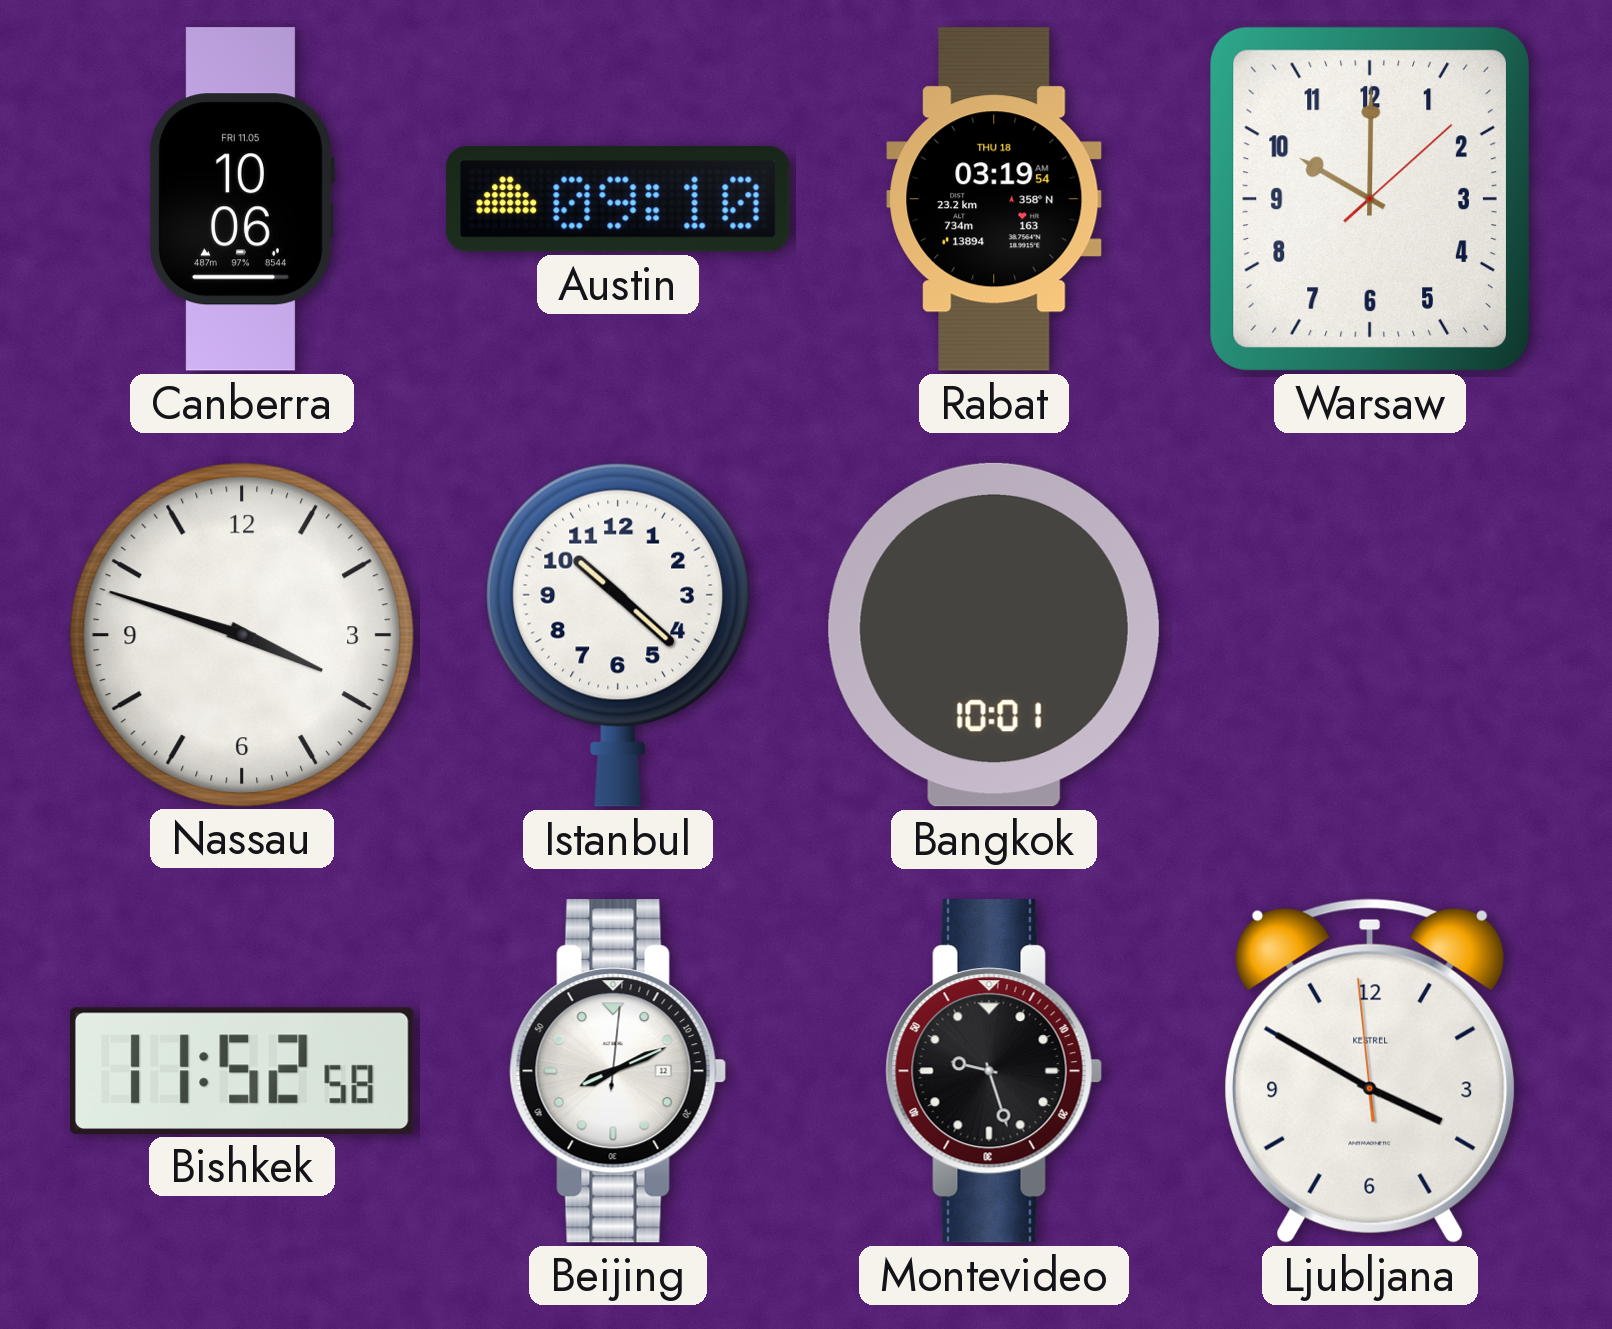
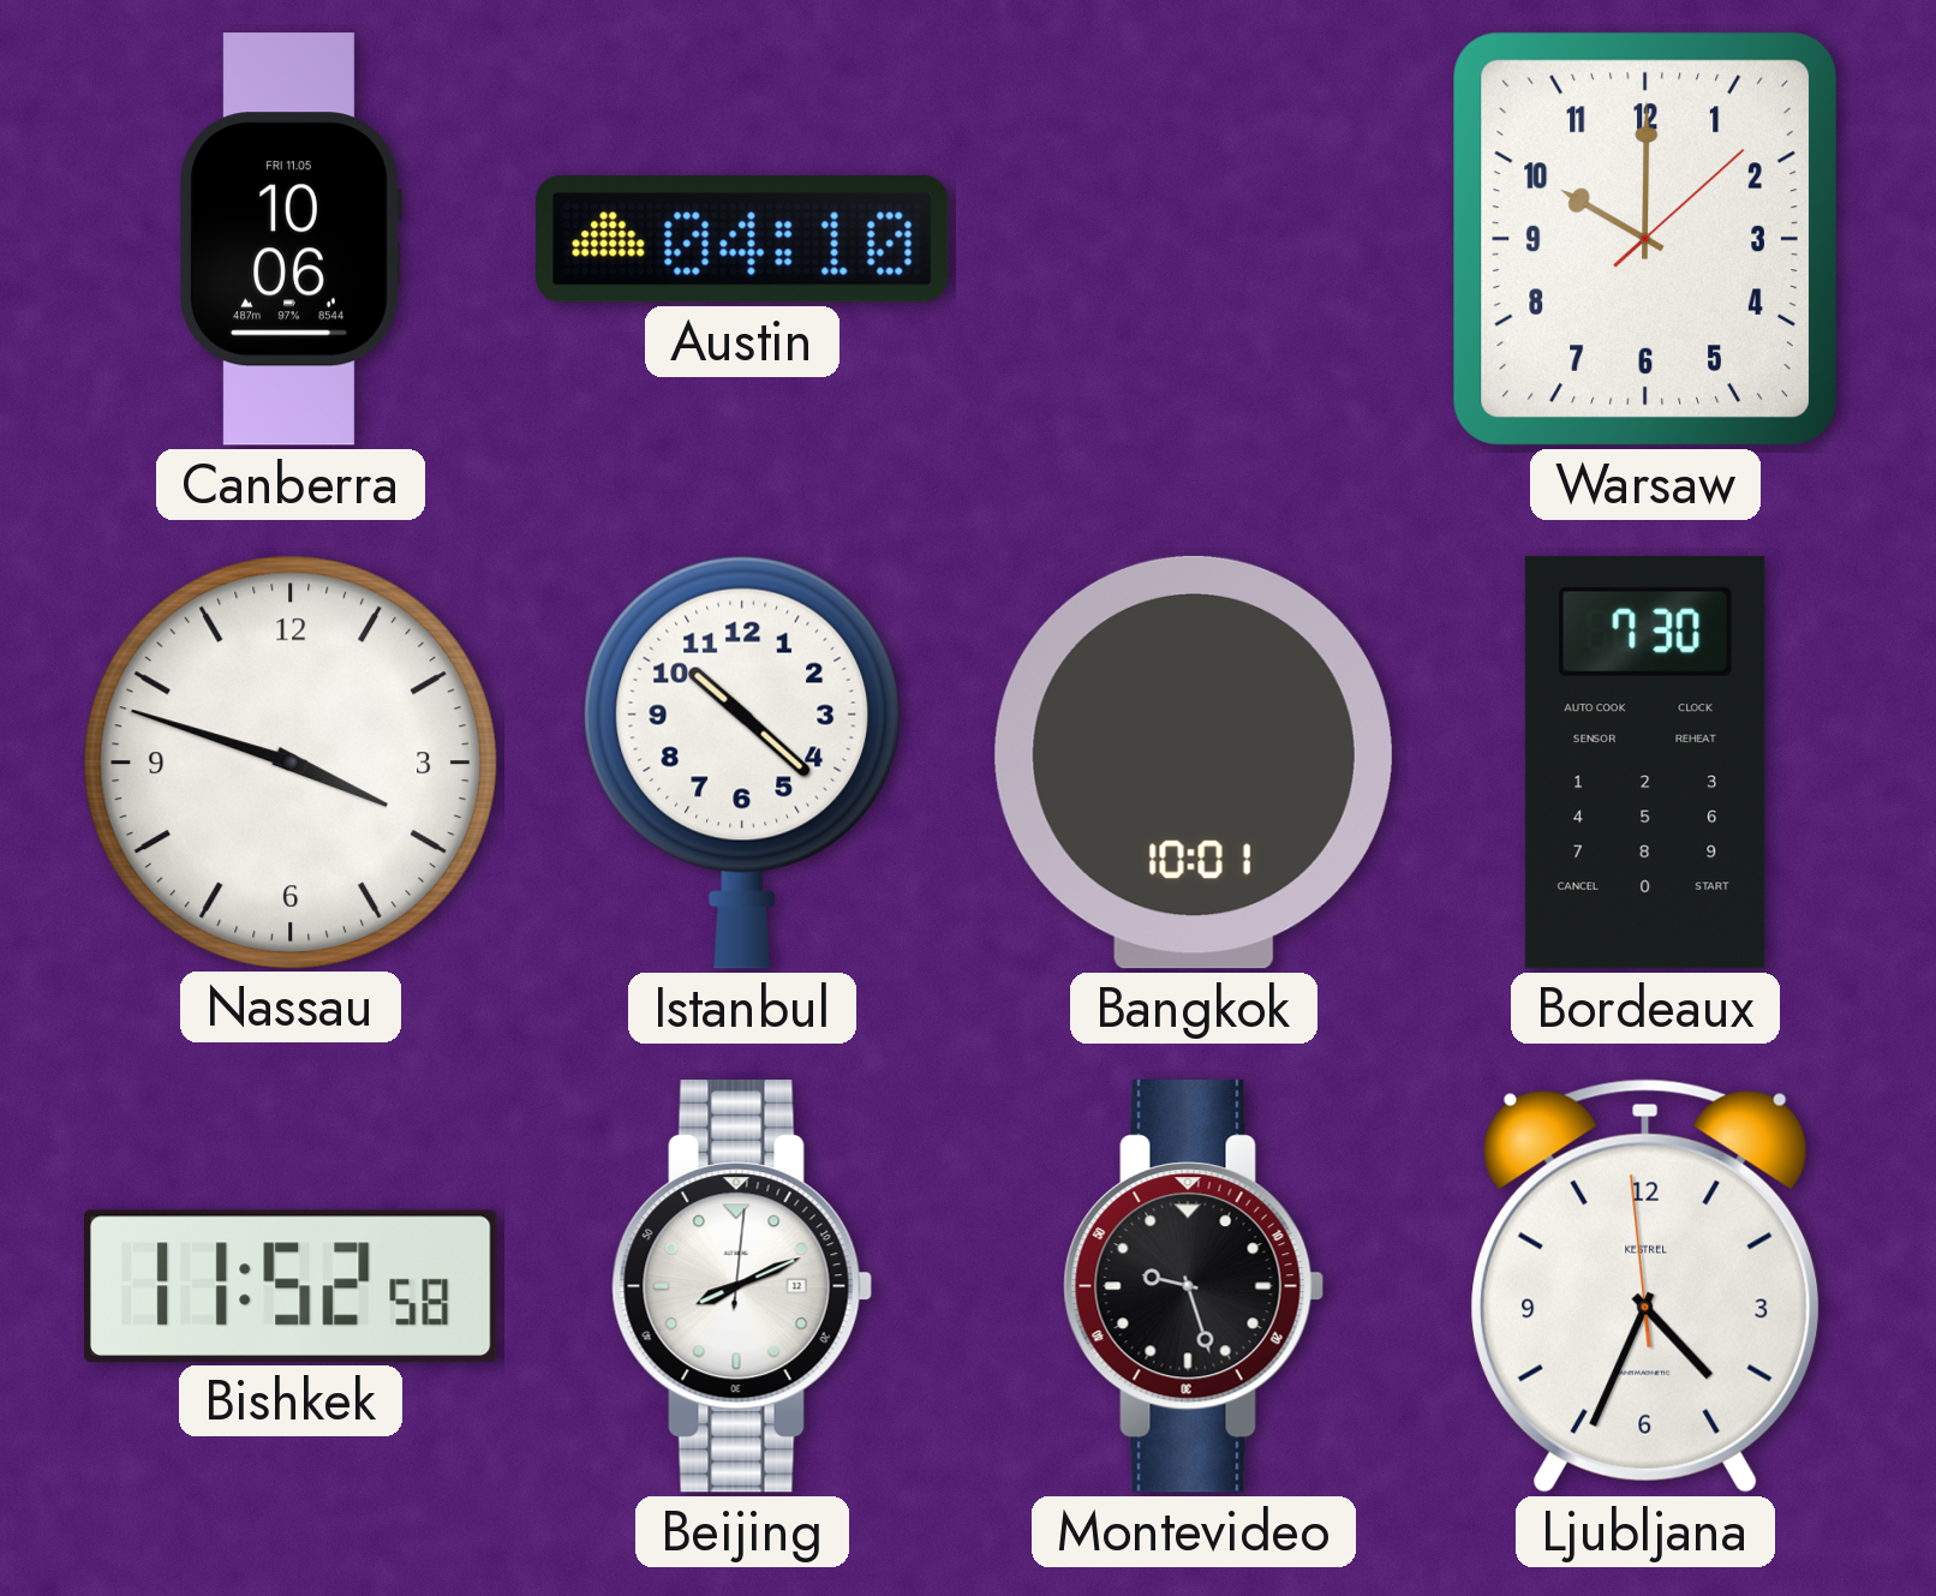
Austin: 09:10 -> 04:10 (743, 239)
Rabat: 03:19 -> none (994, 199)
Bordeaux: none -> 7:30 (1645, 763)
Ljubljana: 3:49 -> 4:33 (1647, 1286)
